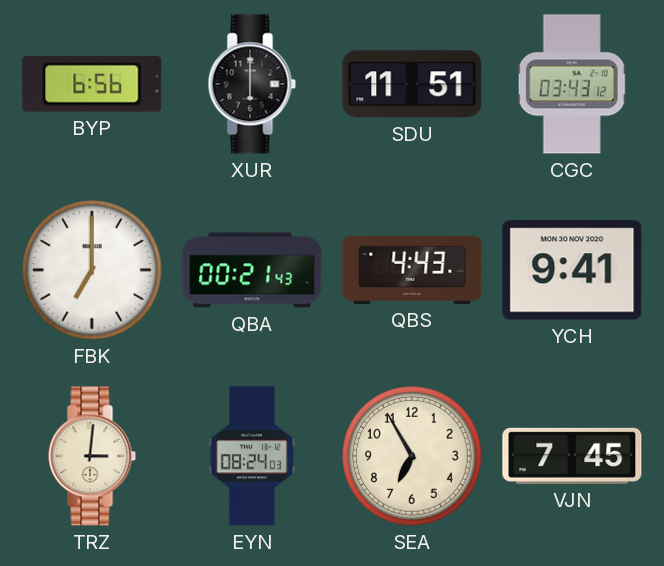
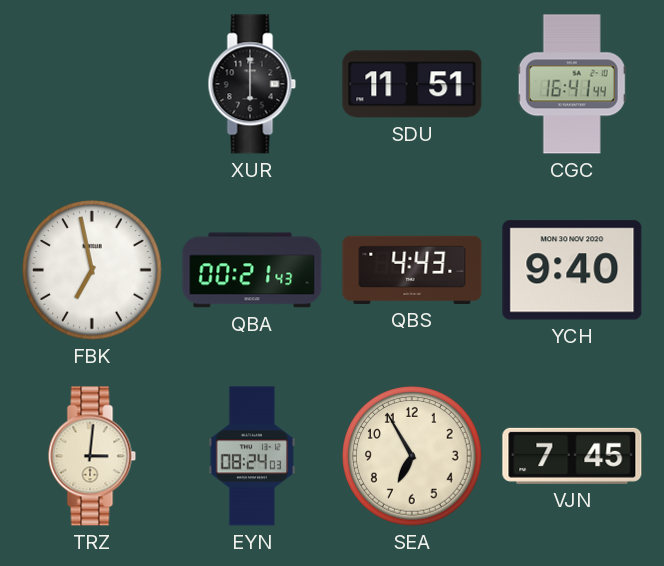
BYP: 6:56 -> none (92, 84)
CGC: 03:43 -> 16:41 (572, 84)
FBK: 7:00 -> 6:58 (92, 270)
YCH: 9:41 -> 9:40 (572, 270)
